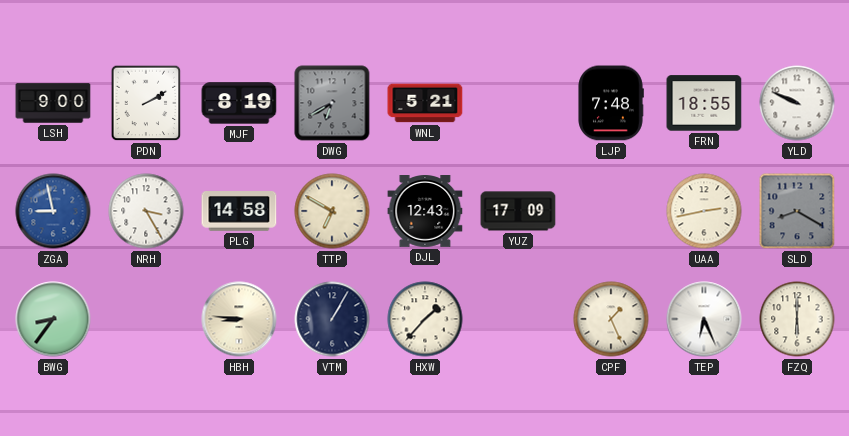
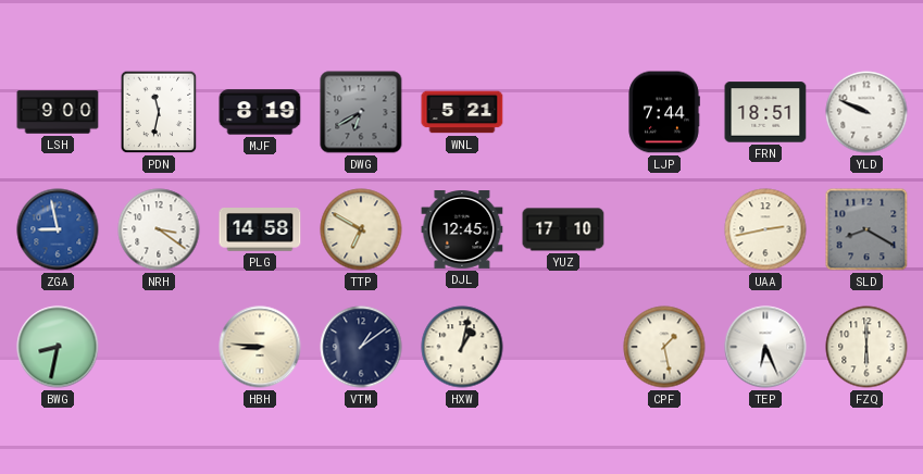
PDN: 2:10 -> 11:32 (159, 112)
LJP: 7:48 -> 7:44 (664, 112)
FRN: 18:55 -> 18:51 (765, 112)
NRH: 3:25 -> 3:21 (159, 229)
DJL: 12:43 -> 12:45 (462, 230)
YUZ: 17:09 -> 17:10 (563, 229)
BWG: 8:36 -> 8:32 (58, 347)
VTM: 1:05 -> 1:09 (361, 347)
HXW: 1:37 -> 1:02 (462, 347)
CPF: 1:26 -> 1:28 (664, 347)
